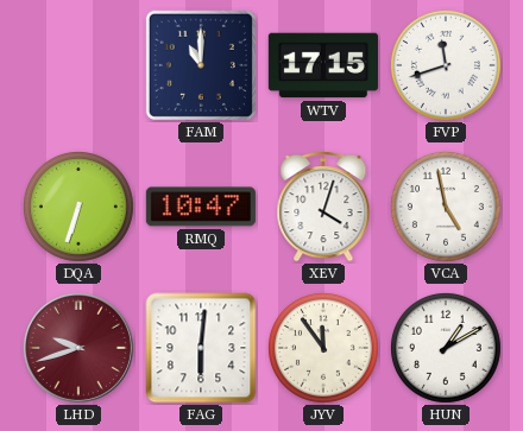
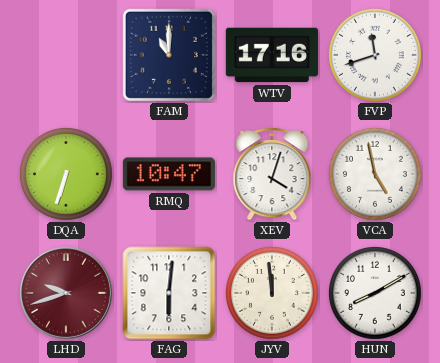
WTV: 17:15 -> 17:16 (272, 55)
JYV: 11:54 -> 11:59 (272, 293)
HUN: 1:10 -> 8:10 (375, 293)
